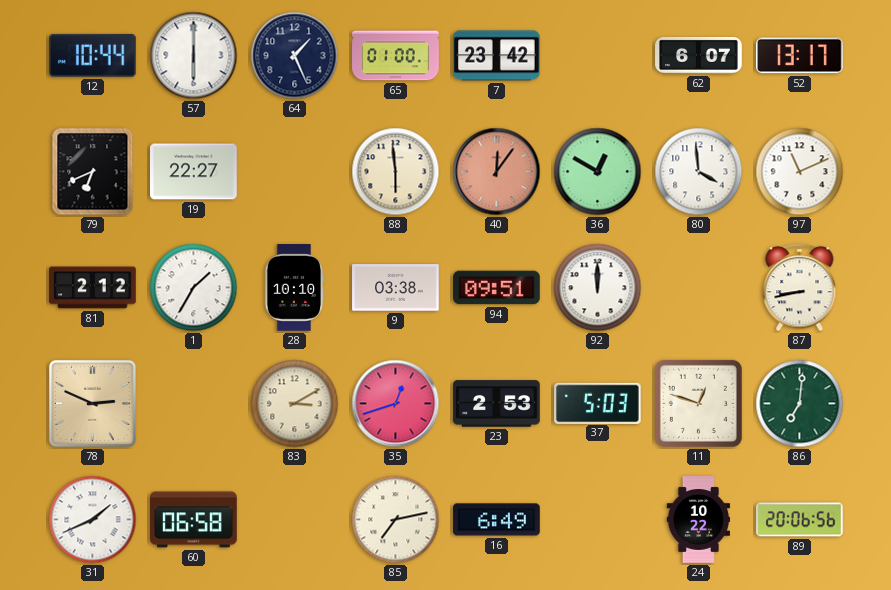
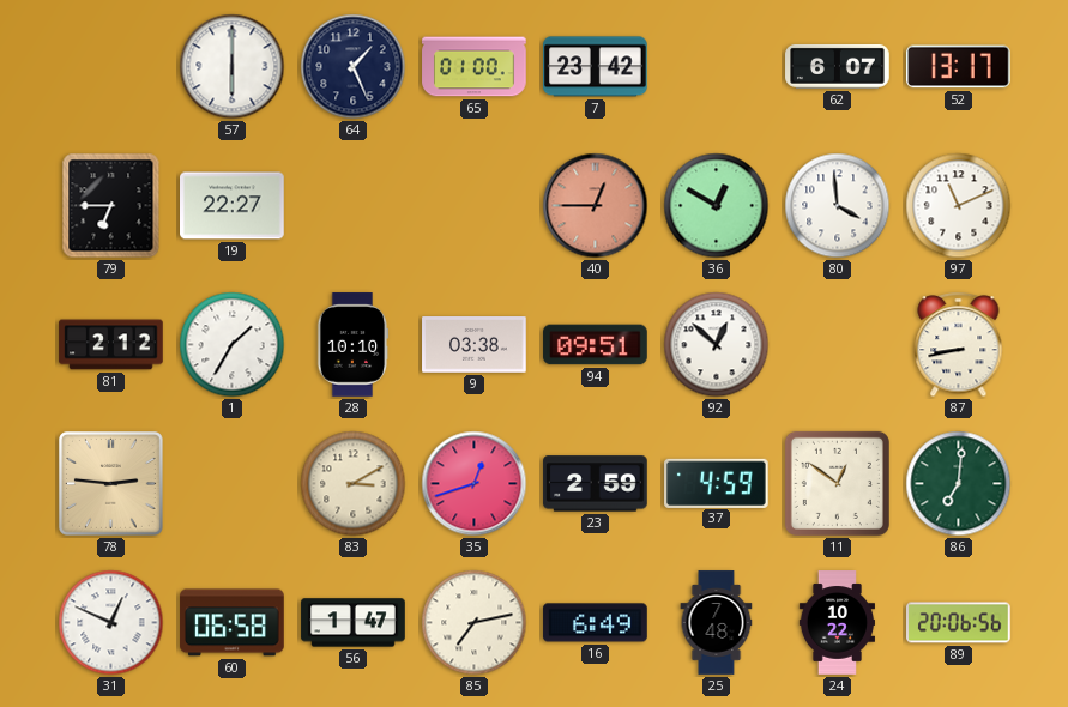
12: 10:44 -> none (93, 55)
79: 6:41 -> 6:45 (111, 206)
88: 5:59 -> none (396, 172)
40: 12:06 -> 12:45 (596, 206)
92: 12:00 -> 12:52 (717, 345)
78: 2:49 -> 2:46 (110, 483)
23: 2:53 -> 2:59 (596, 484)
37: 5:03 -> 4:59 (717, 483)
11: 12:48 -> 12:51 (837, 483)
31: 1:41 -> 12:49 (111, 623)
56: none -> 1:47 (354, 623)
25: none -> 7:48 (717, 623)
